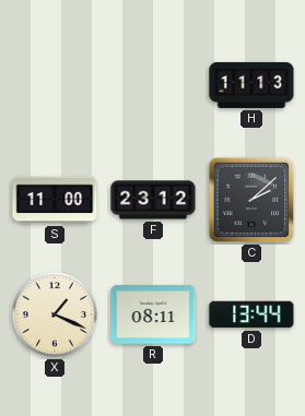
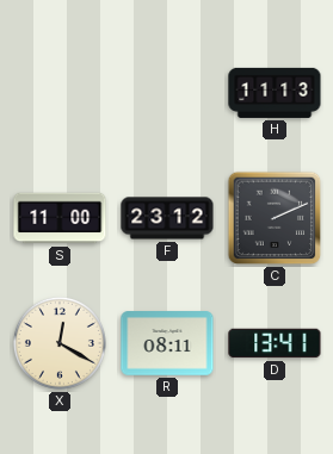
C: 2:08 -> 2:11 (275, 218)
X: 1:19 -> 12:20 (60, 343)
D: 13:44 -> 13:41 (275, 343)
